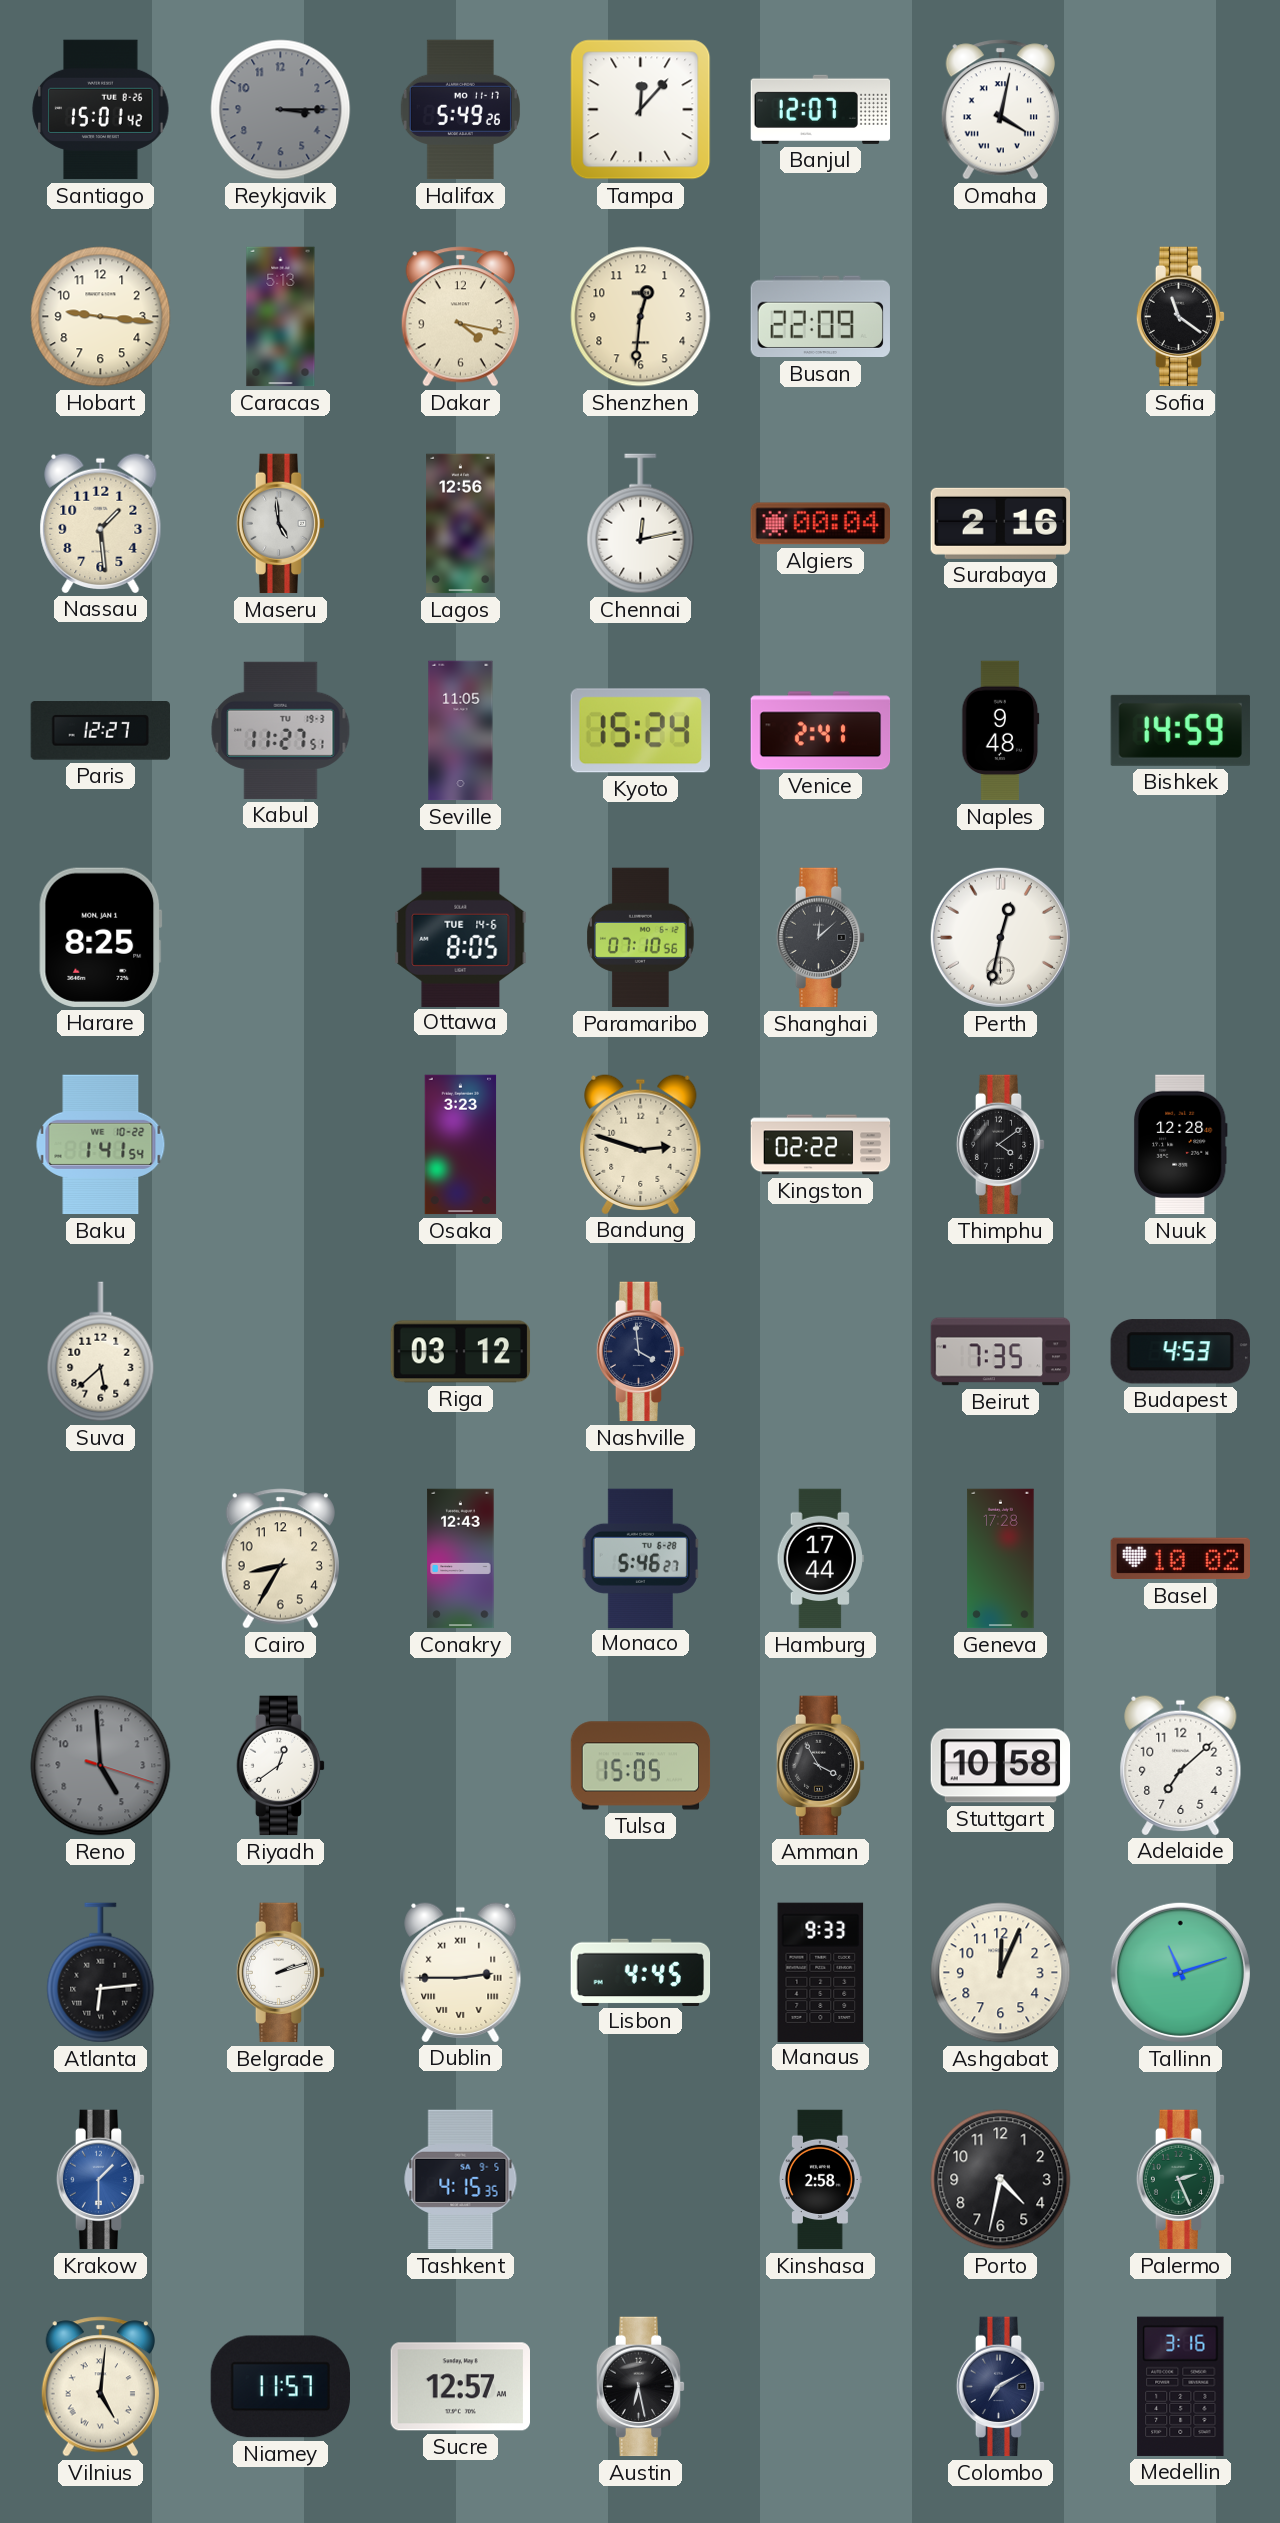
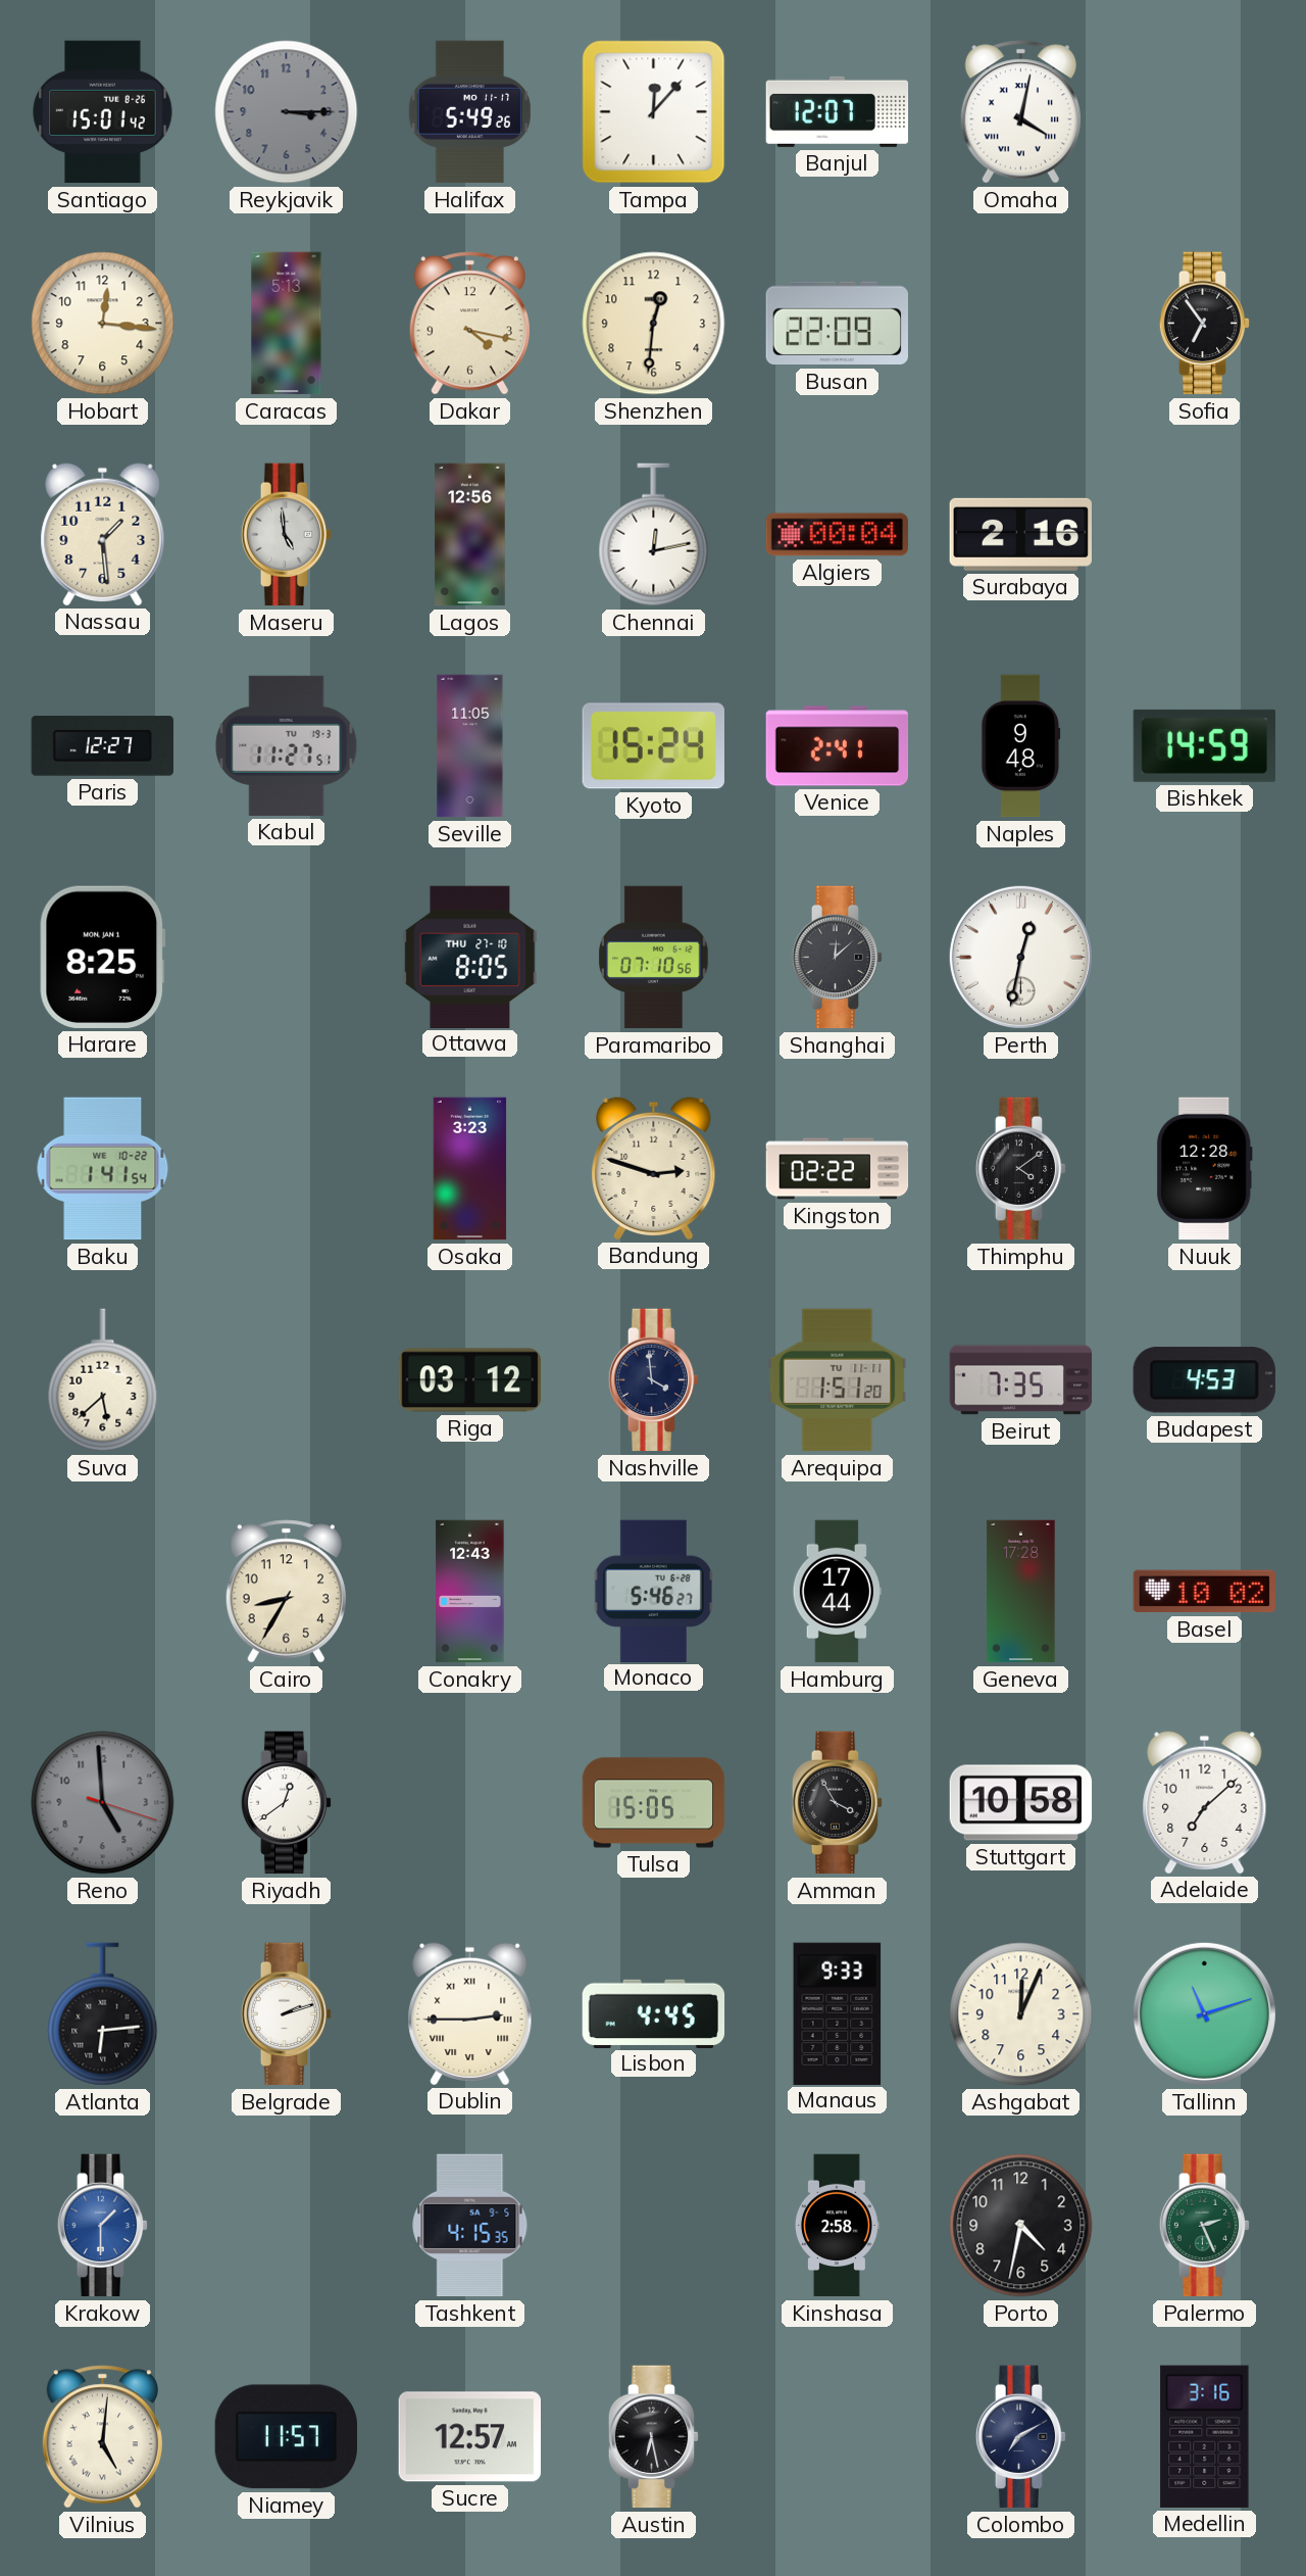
Hobart: 9:16 -> 12:16 (103, 324)
Sofia: 11:21 -> 6:54 (1205, 324)
Ottawa date: TUE 14-6 -> THU 27-10 (470, 957)
Arequipa: none -> 1:51 (838, 1380)
